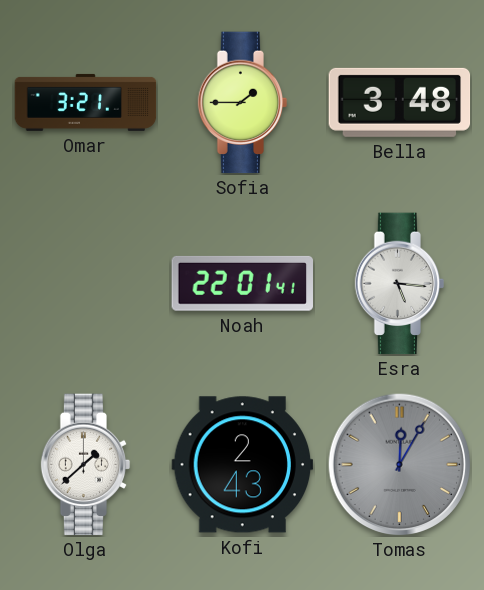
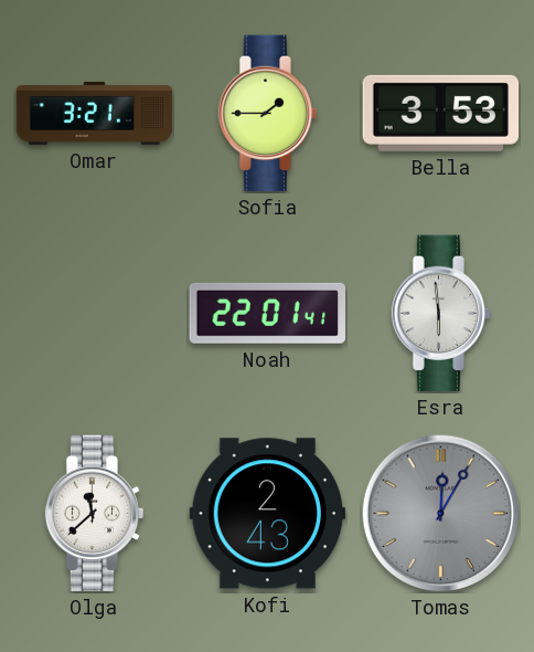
Bella: 3:48 -> 3:53 (441, 113)
Esra: 5:16 -> 5:59 (441, 314)
Olga: 1:38 -> 11:38 (95, 514)
